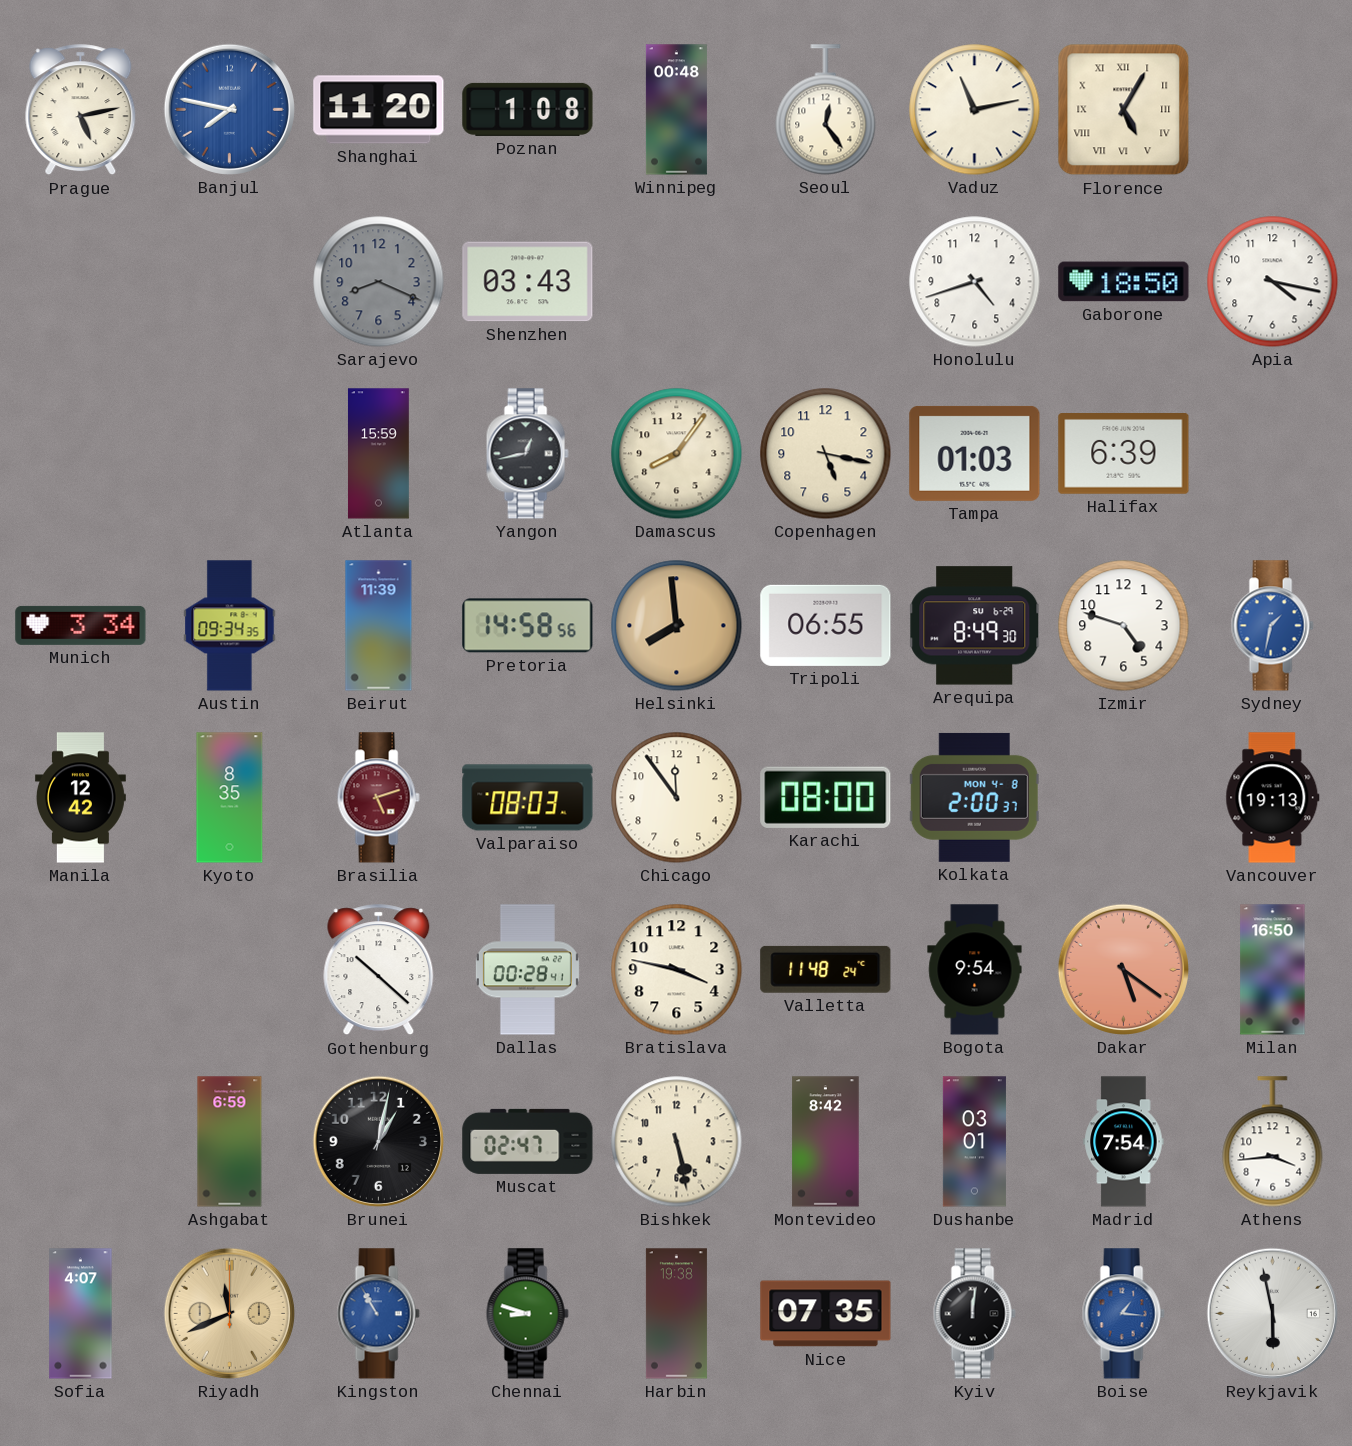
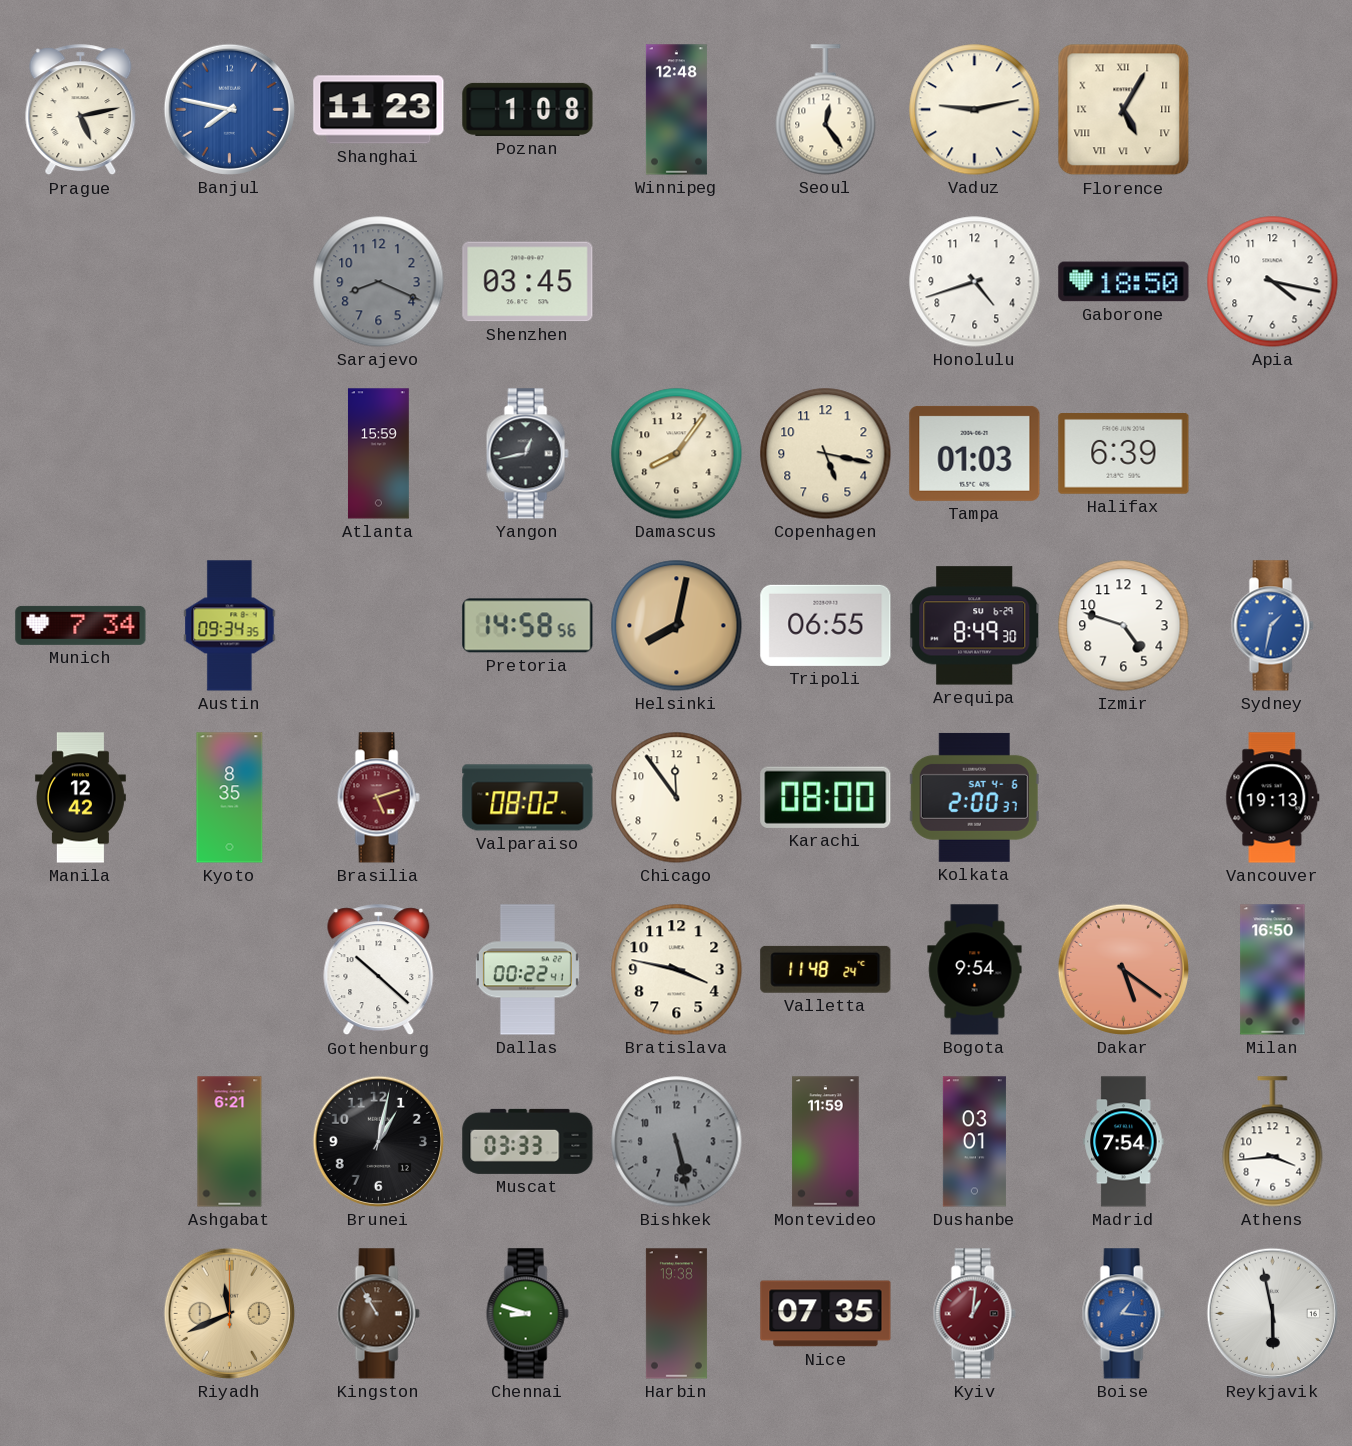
Shanghai: 11:20 -> 11:23 (379, 110)
Winnipeg: 00:48 -> 12:48 (676, 110)
Vaduz: 11:13 -> 9:13 (975, 110)
Shenzhen: 03:43 -> 03:45 (528, 282)
Munich: 3:34 -> 7:34 (81, 625)
Beirut: 11:39 -> none (379, 626)
Helsinki: 7:59 -> 8:02 (677, 626)
Valparaiso: 08:03 -> 08:02 (528, 798)
Kolkata date: MON 4-8 -> SAT 4-6 (974, 797)
Dallas: 00:28 -> 00:22 (527, 970)
Ashgabat: 6:59 -> 6:21 (230, 1142)
Muscat: 02:47 -> 03:33 (528, 1141)
Bishkek dial: cream -> grey (677, 1142)
Montevideo: 8:42 -> 11:59 (826, 1142)
Sofia: 4:07 -> none (81, 1314)
Kingston dial: blue -> brown (378, 1314)
Kyiv: 12:01 -> 1:01 (974, 1314)
Kyiv dial: black -> burgundy (974, 1314)
